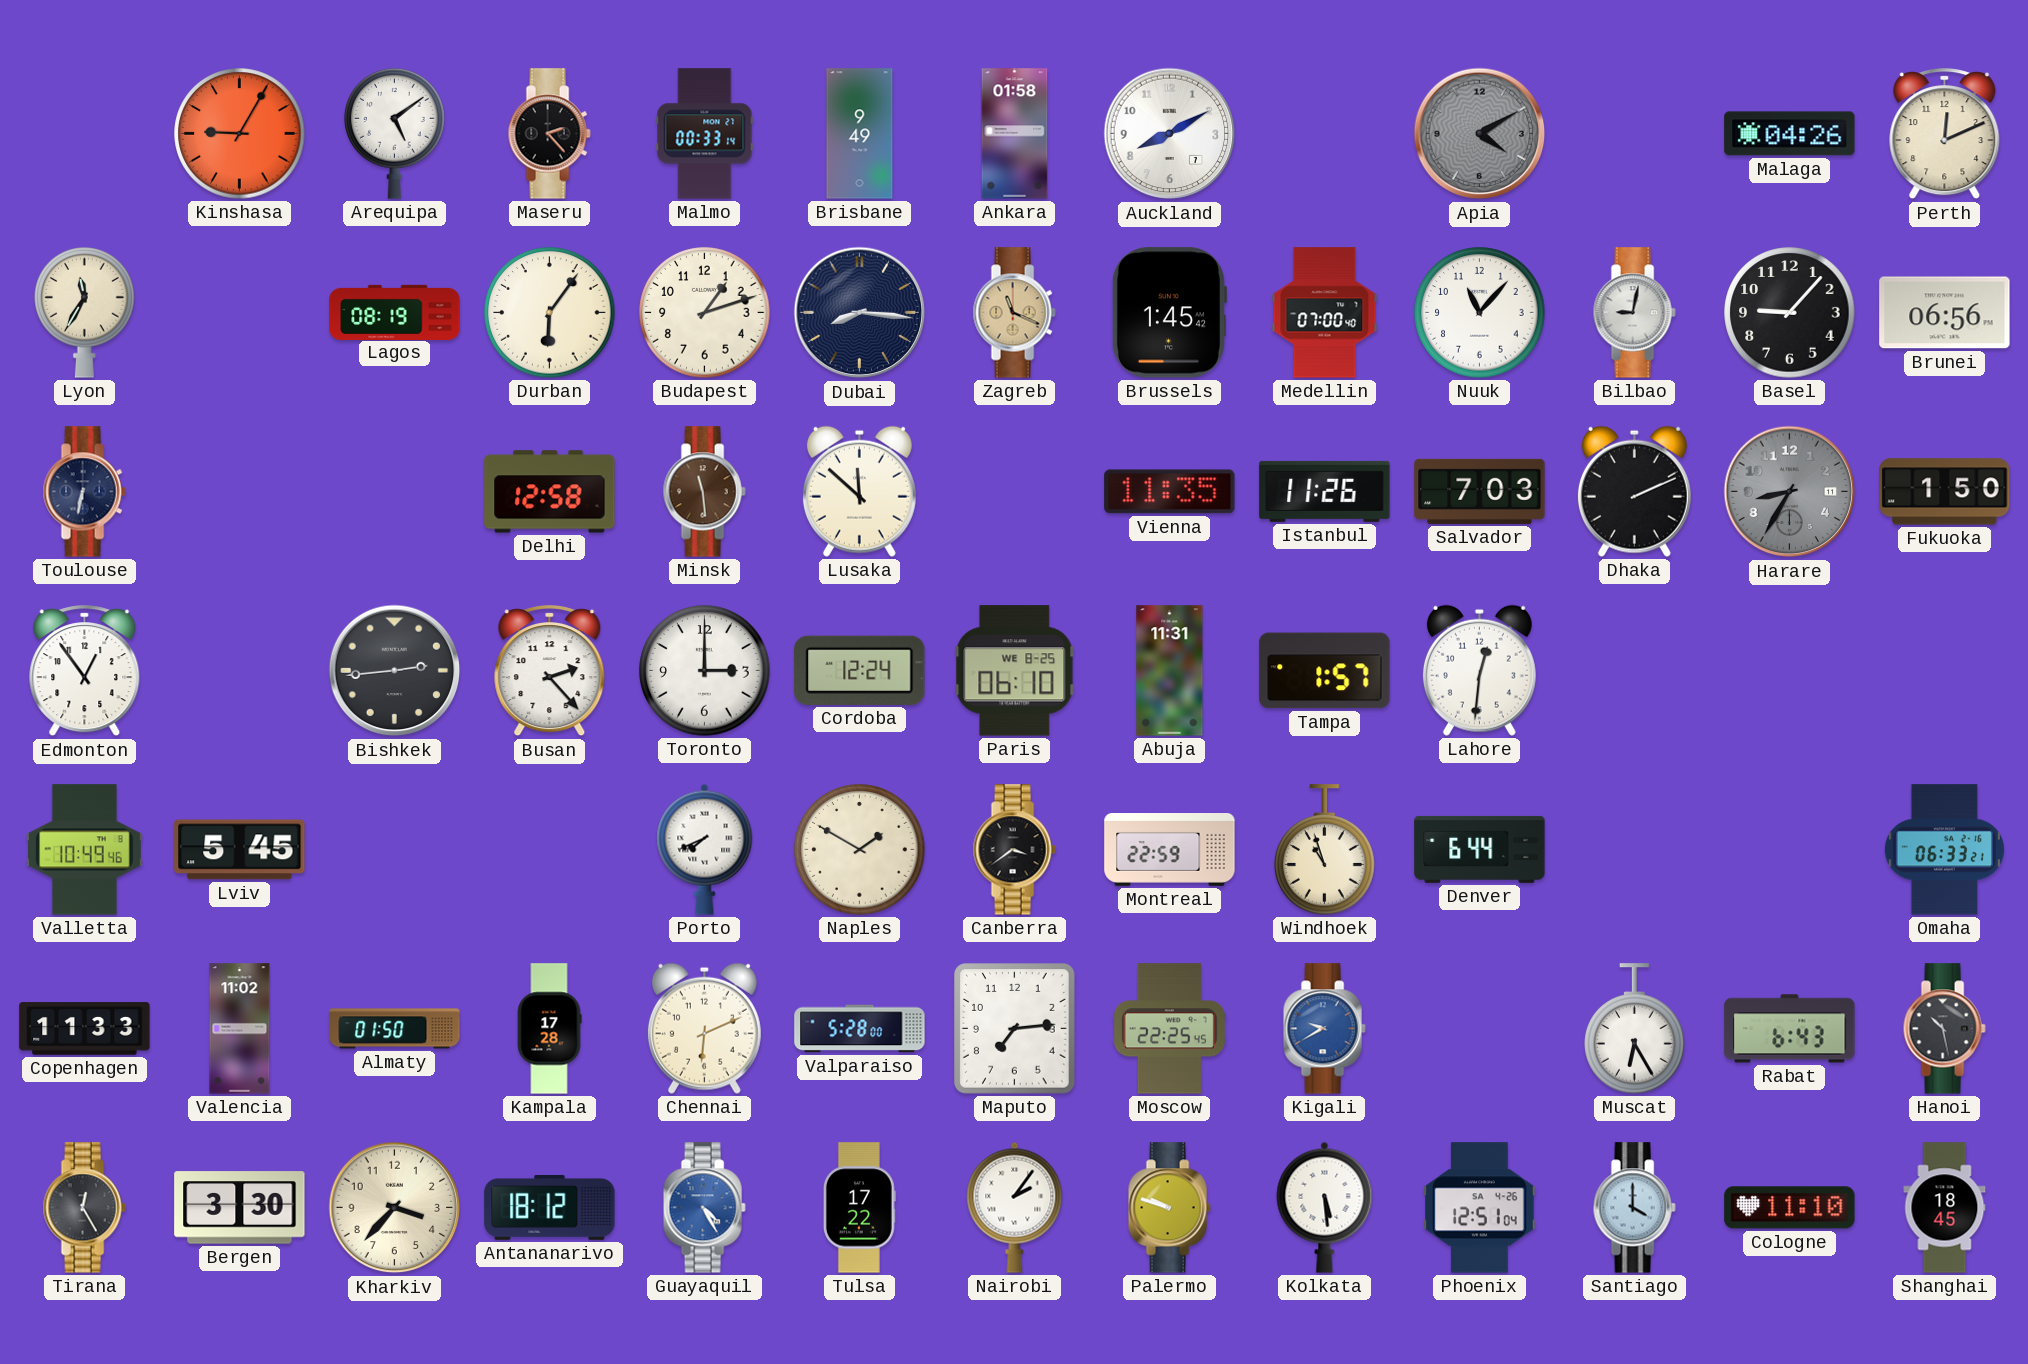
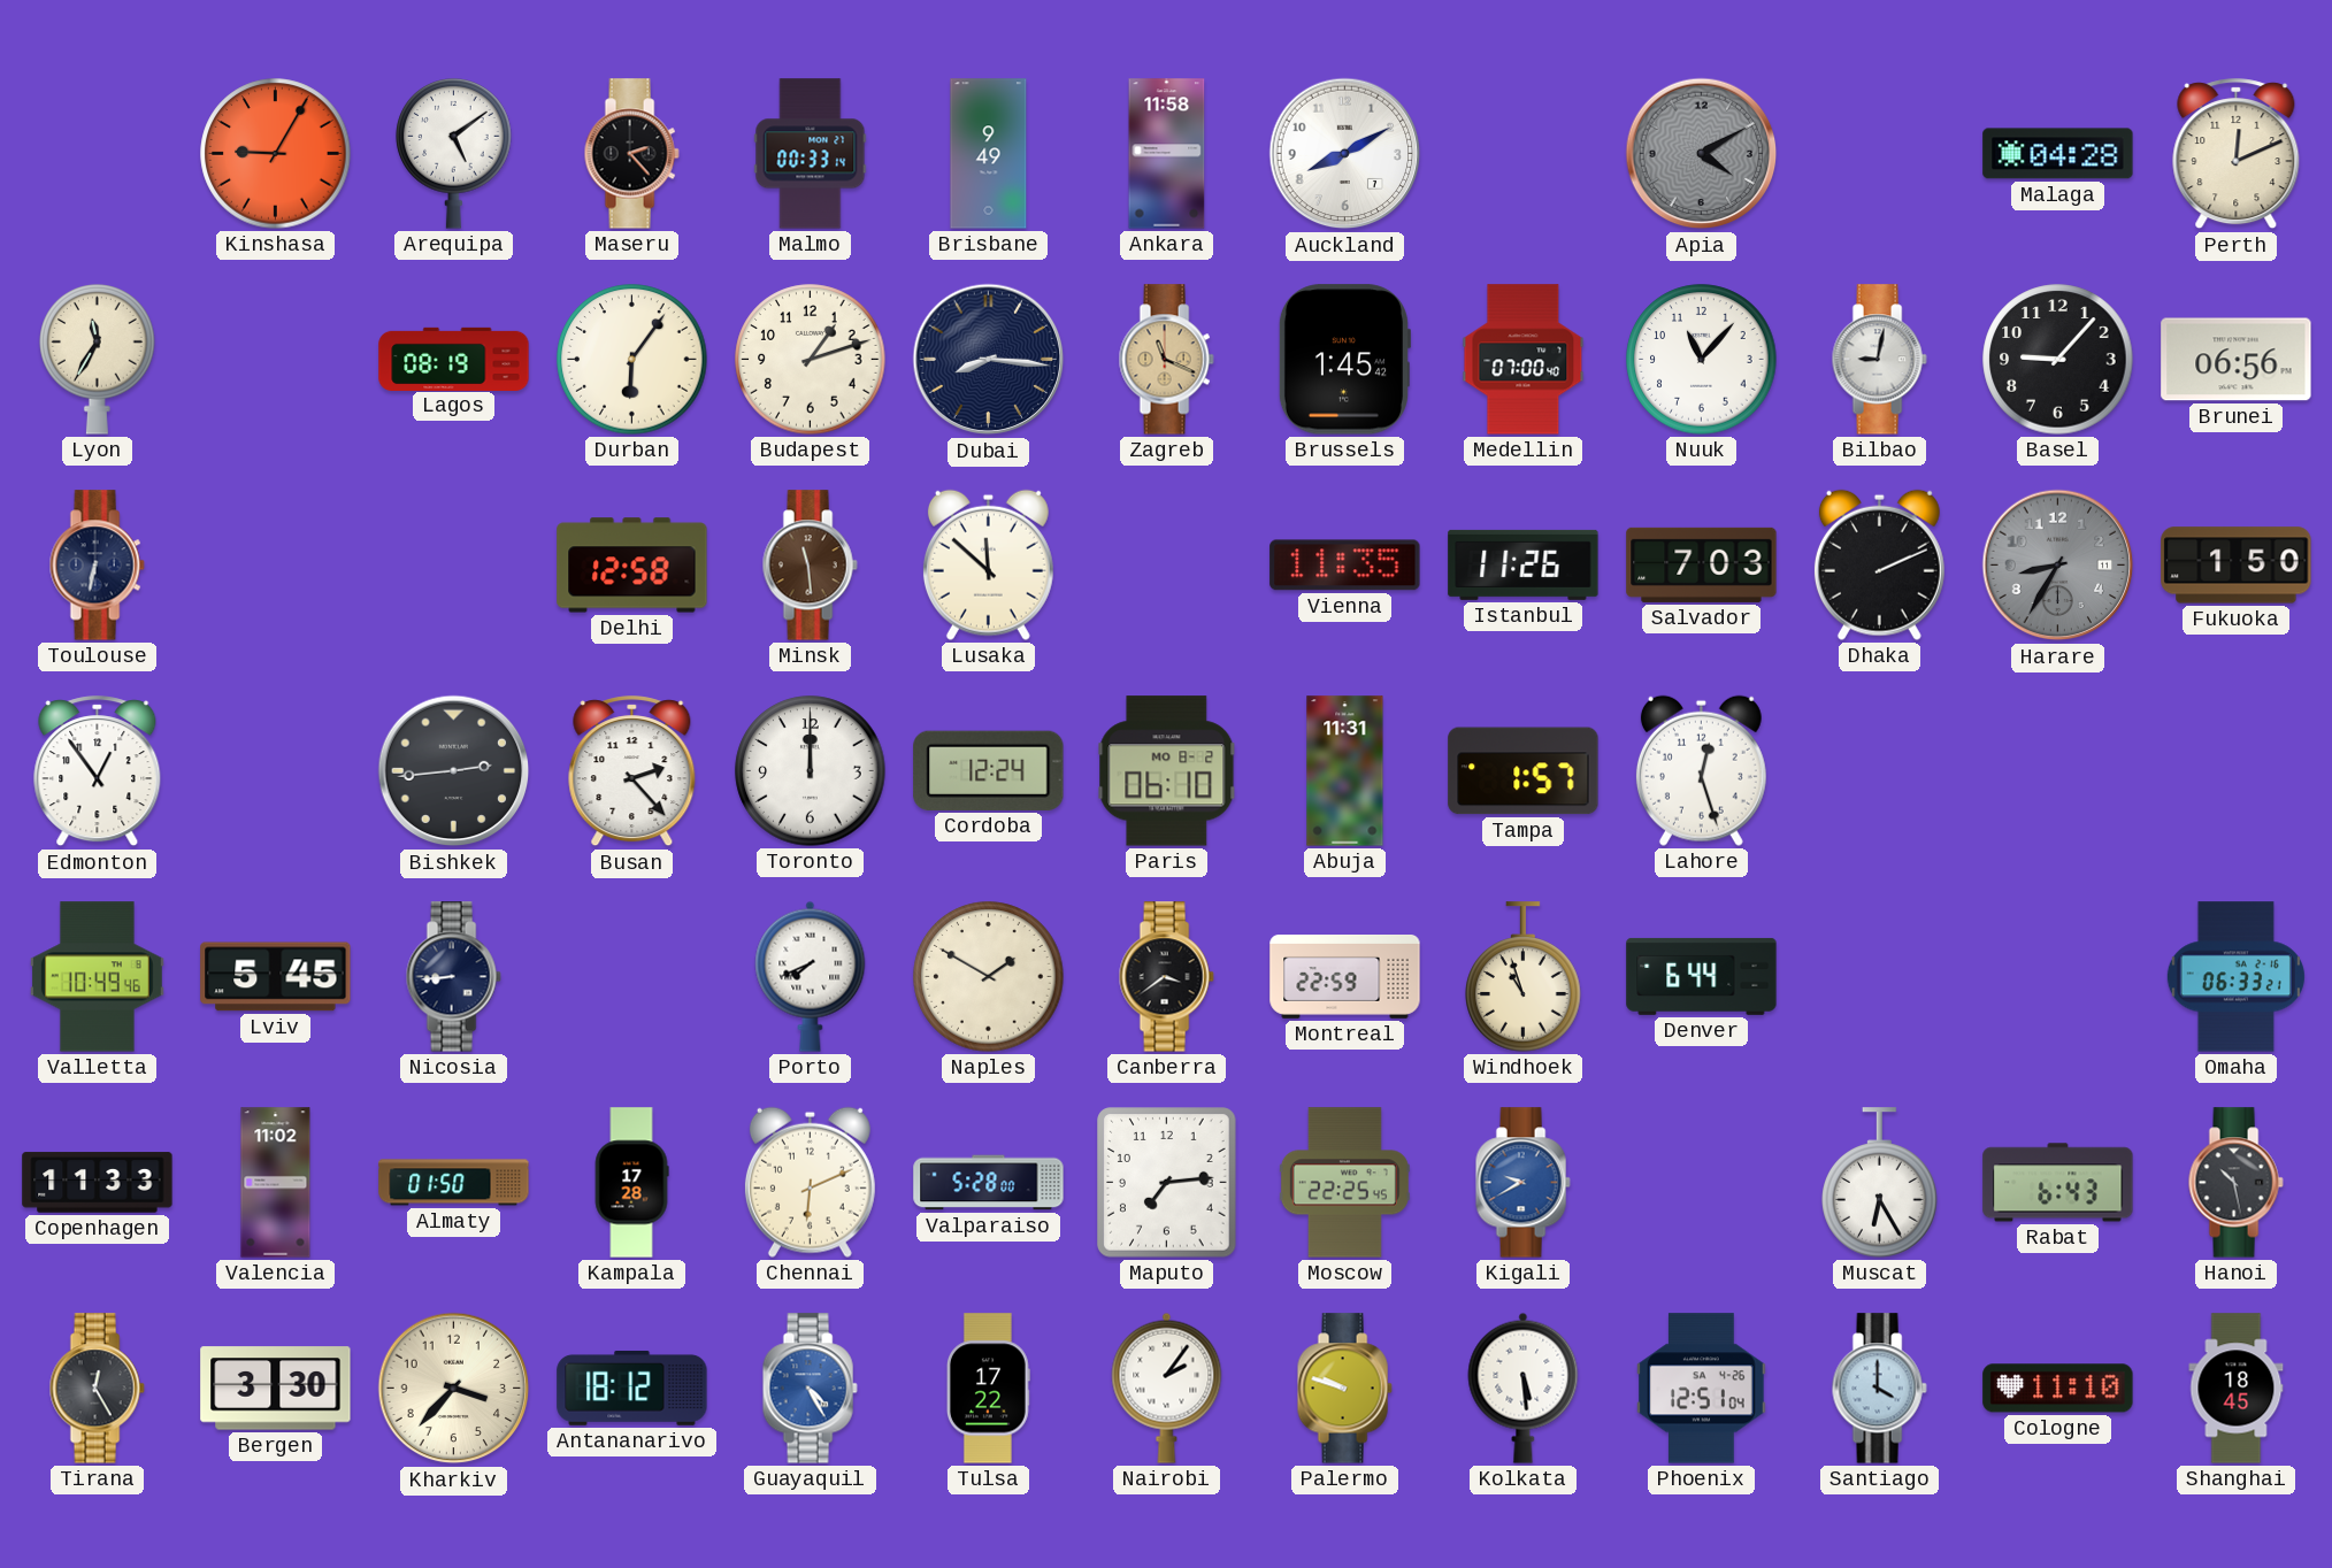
Ankara: 01:58 -> 11:58 (1167, 154)
Malaga: 04:26 -> 04:28 (2058, 154)
Toronto: 3:00 -> 12:00 (811, 771)
Paris date: WE 8-25 -> MO 8-2 (1167, 771)
Lahore: 12:31 -> 12:27 (1701, 770)
Nicosia: none -> 8:44 (453, 977)
